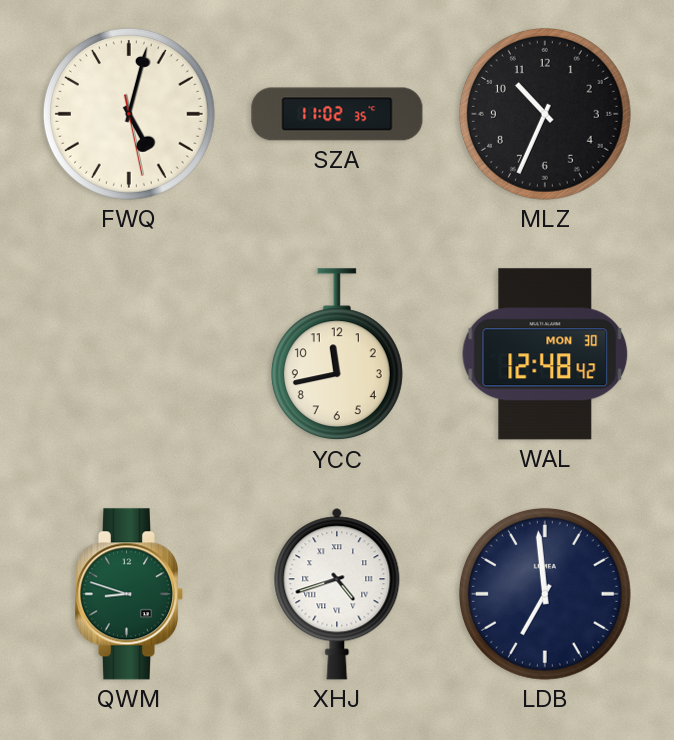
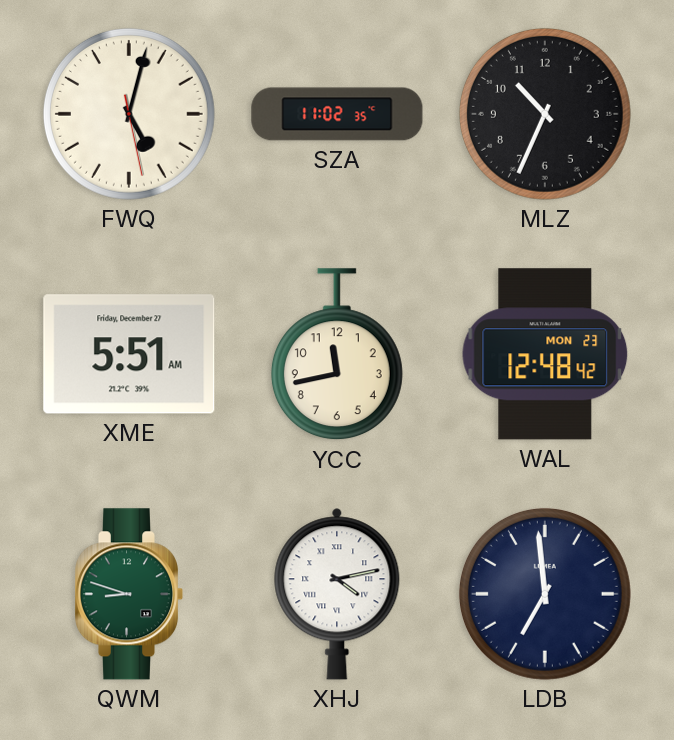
XME: none -> 5:51 (129, 354)
WAL date: MON 30 -> MON 23 (545, 354)
XHJ: 4:42 -> 4:13 (337, 594)
